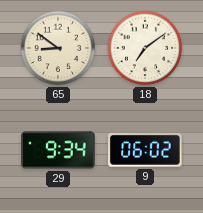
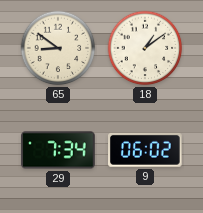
18: 7:09 -> 1:09 (145, 48)
29: 9:34 -> 7:34 (58, 150)
